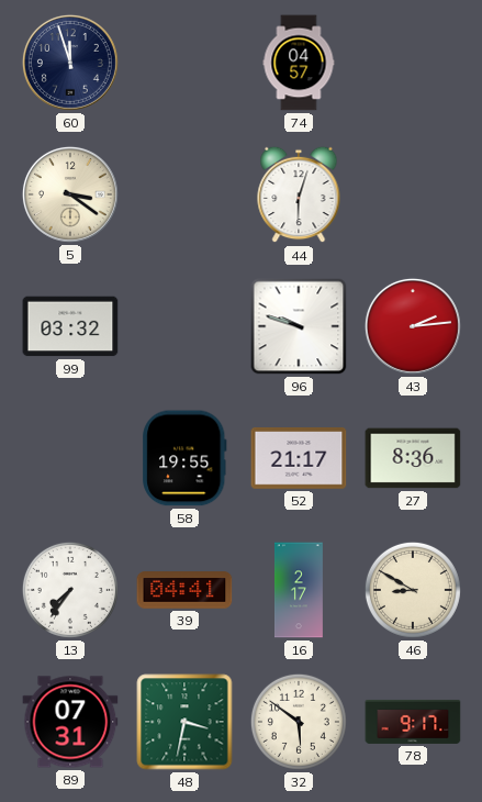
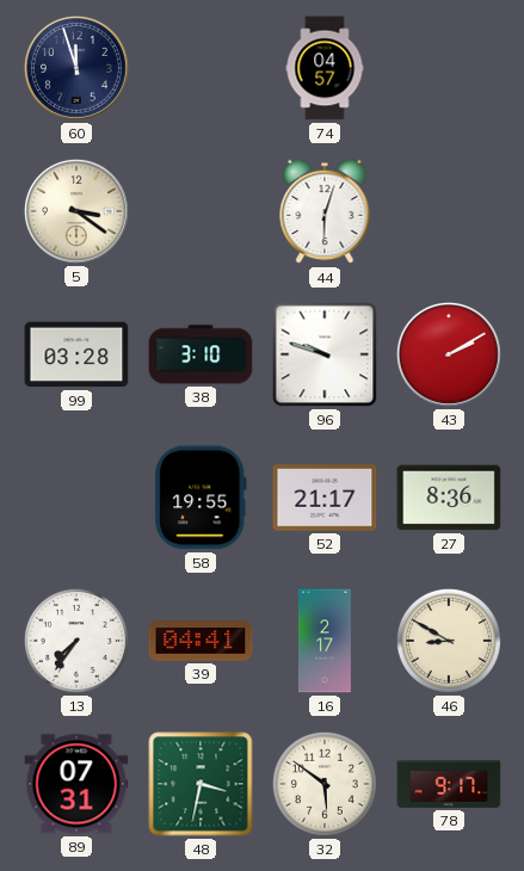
99: 03:32 -> 03:28 (76, 354)
38: none -> 3:10 (201, 354)
43: 2:14 -> 2:10 (449, 354)
